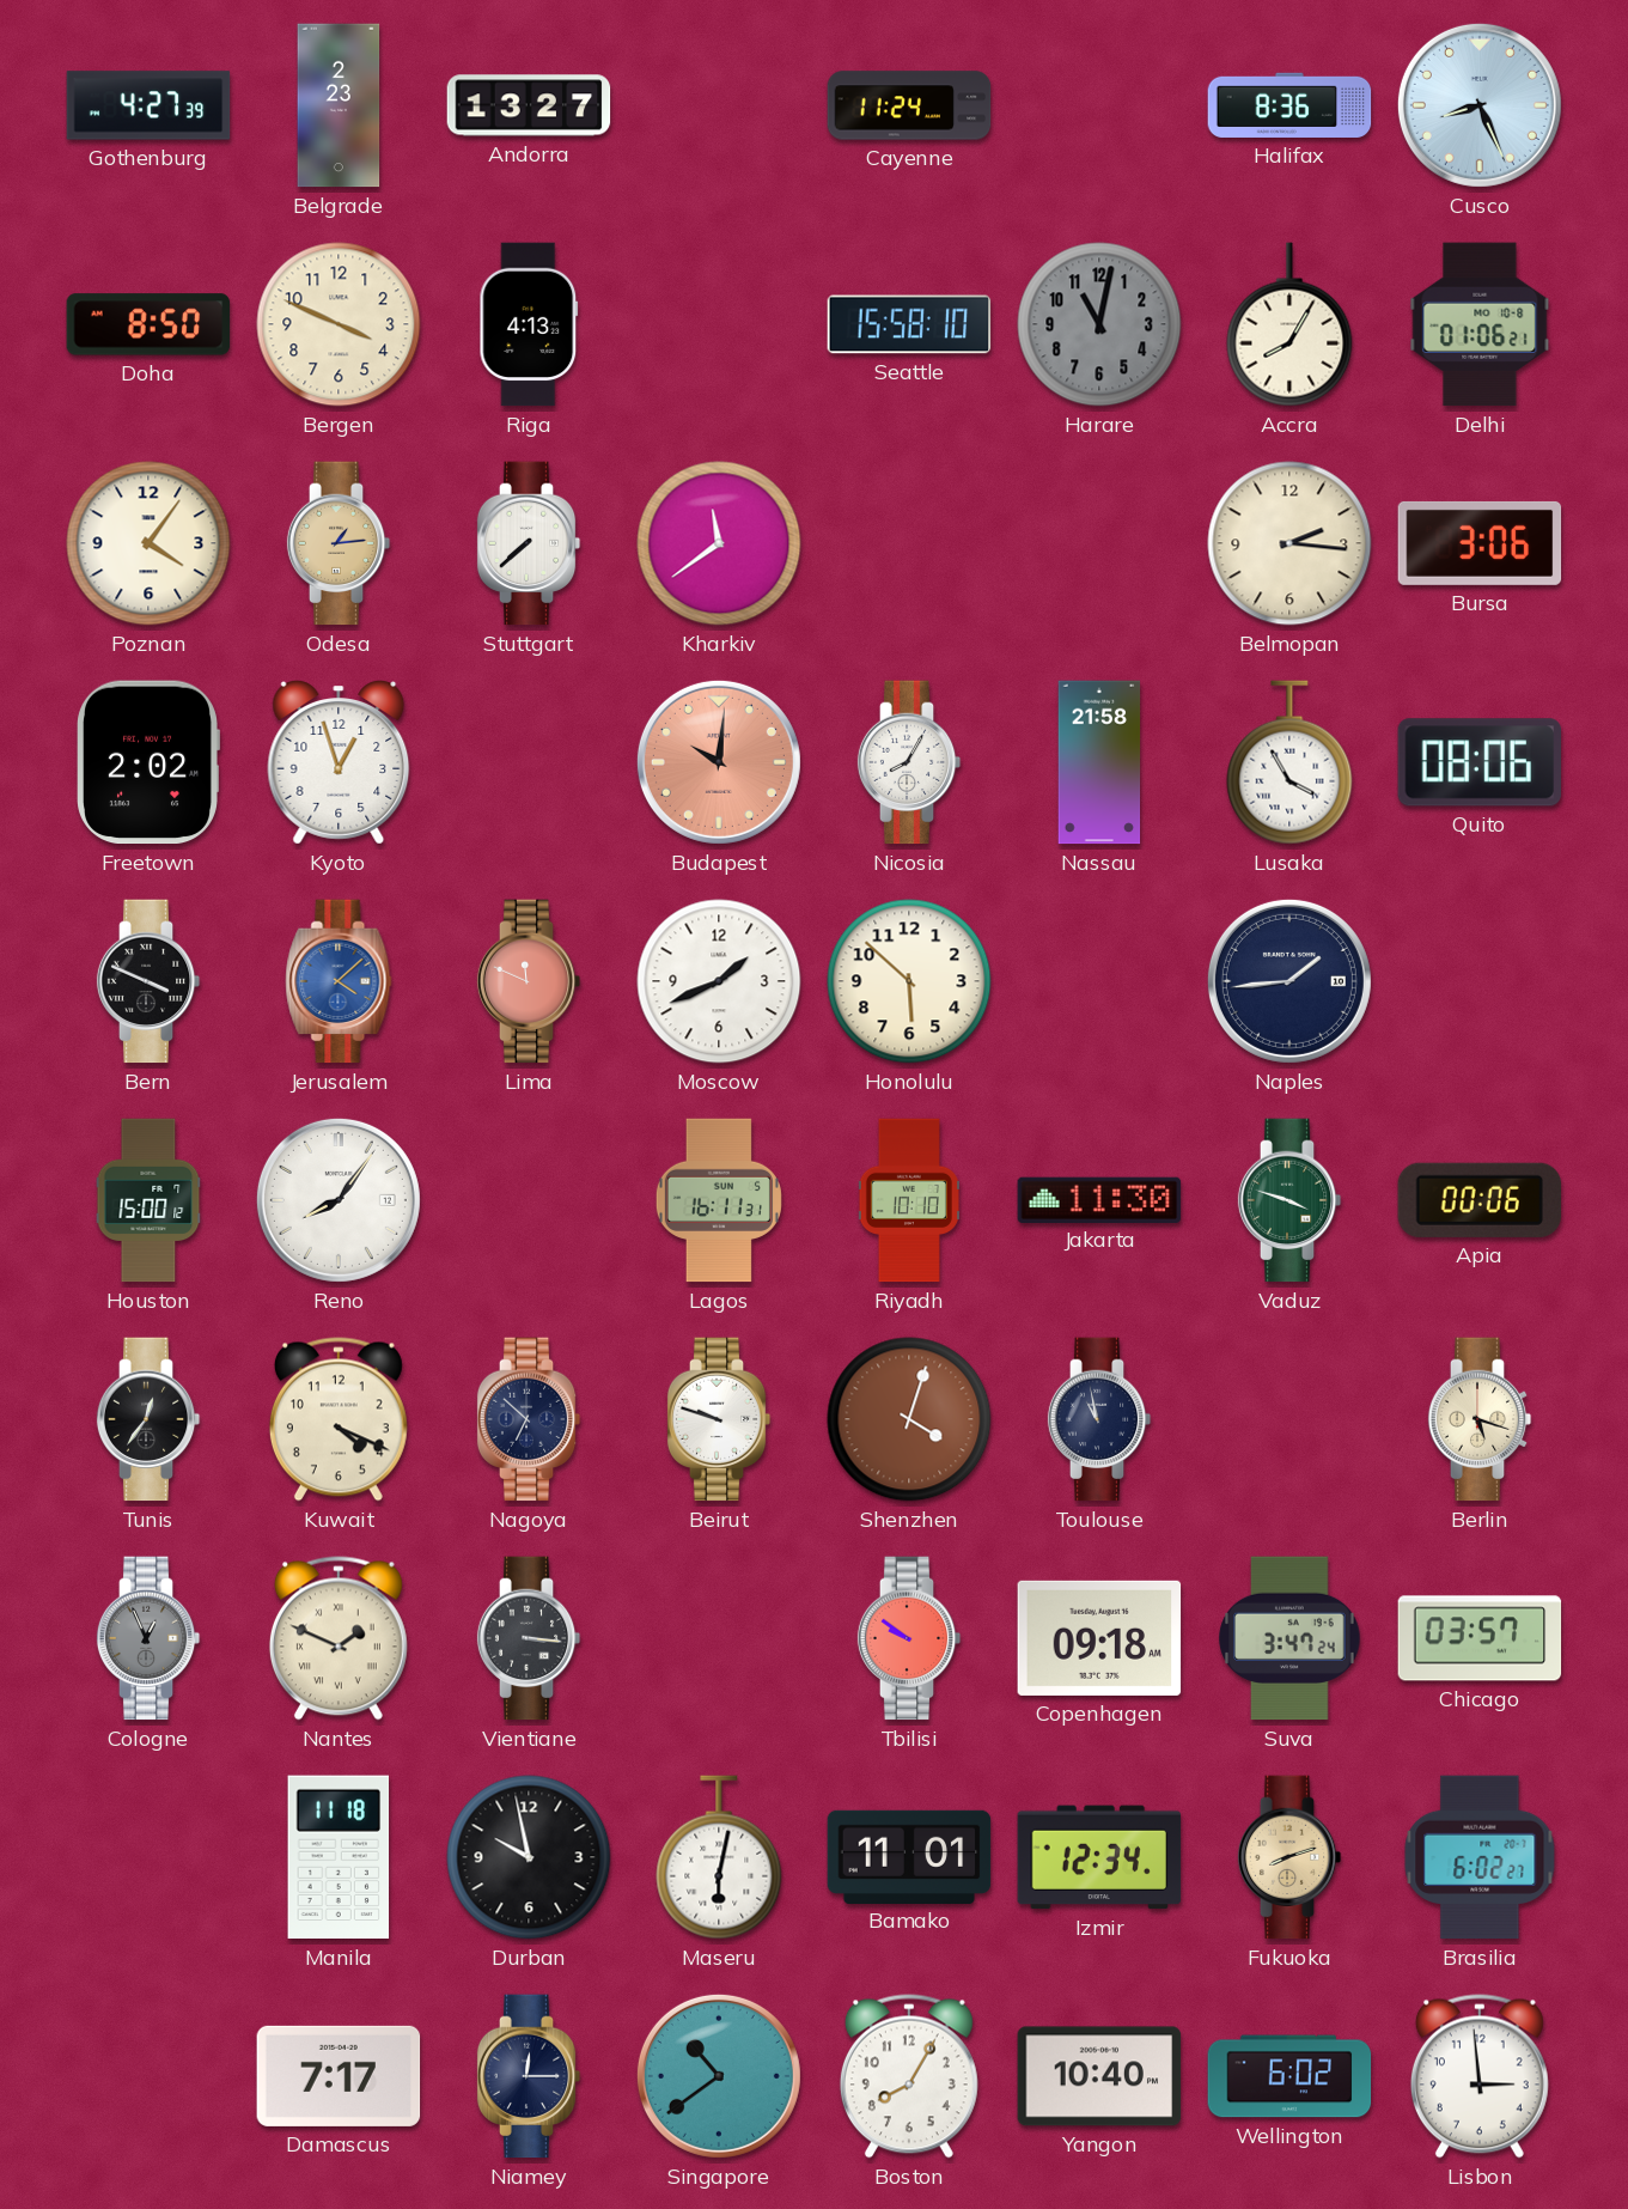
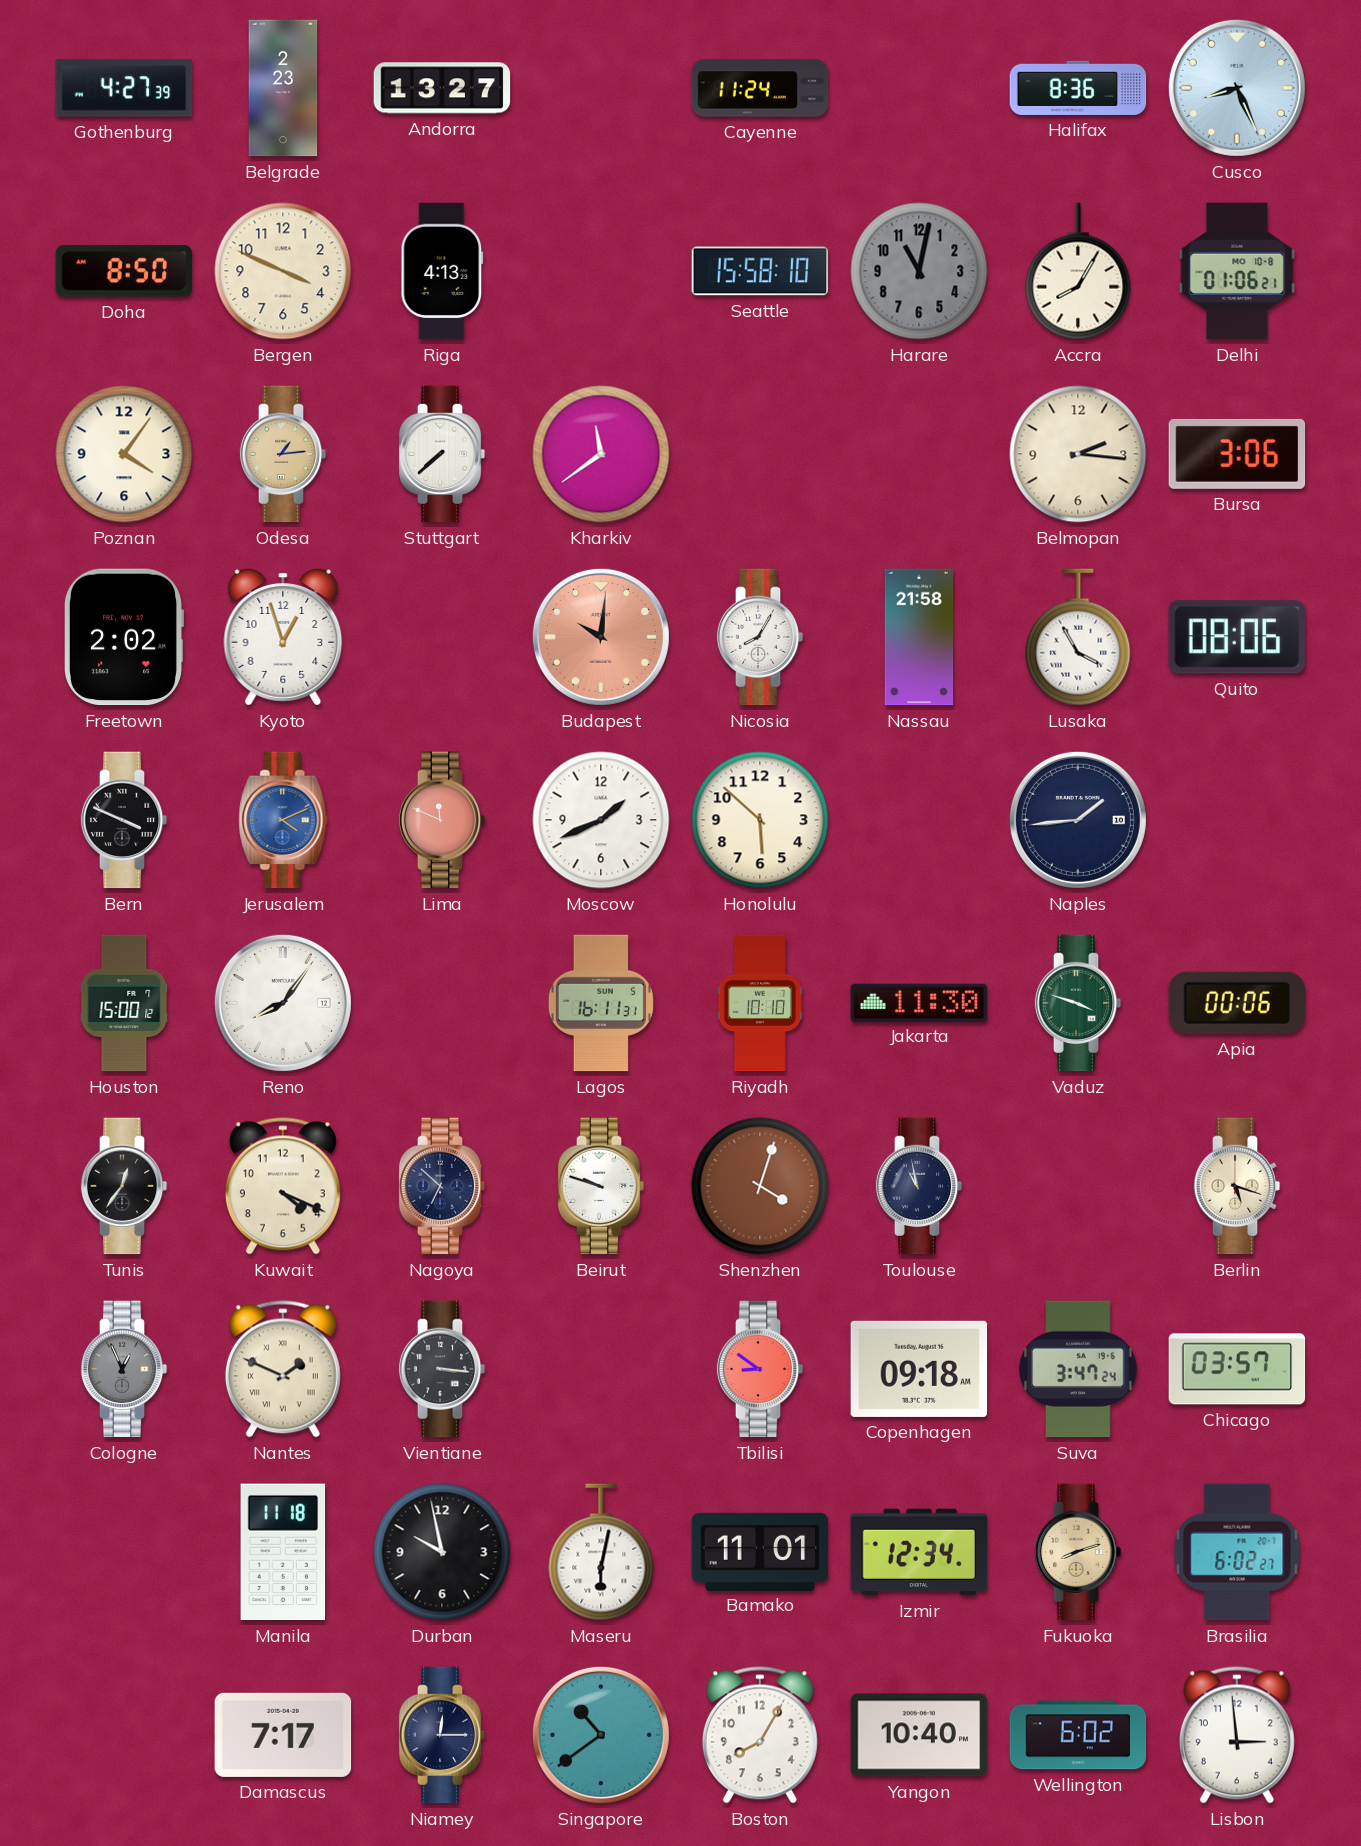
Jerusalem: 4:08 -> 4:11 (283, 820)
Tbilisi: 9:51 -> 8:51 (760, 1369)
